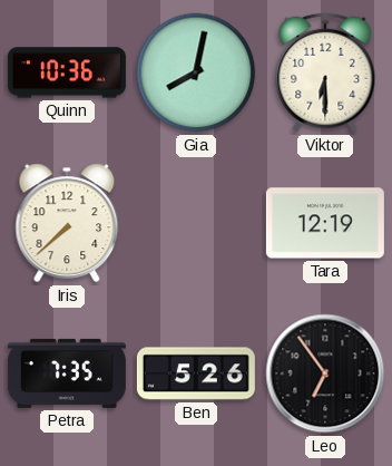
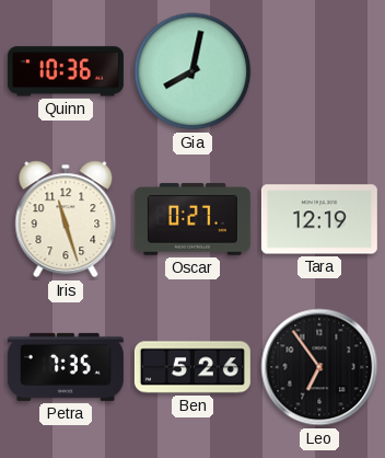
Viktor: 6:30 -> none (325, 72)
Iris: 7:38 -> 11:27 (66, 219)
Oscar: none -> 0:27 (192, 219)
